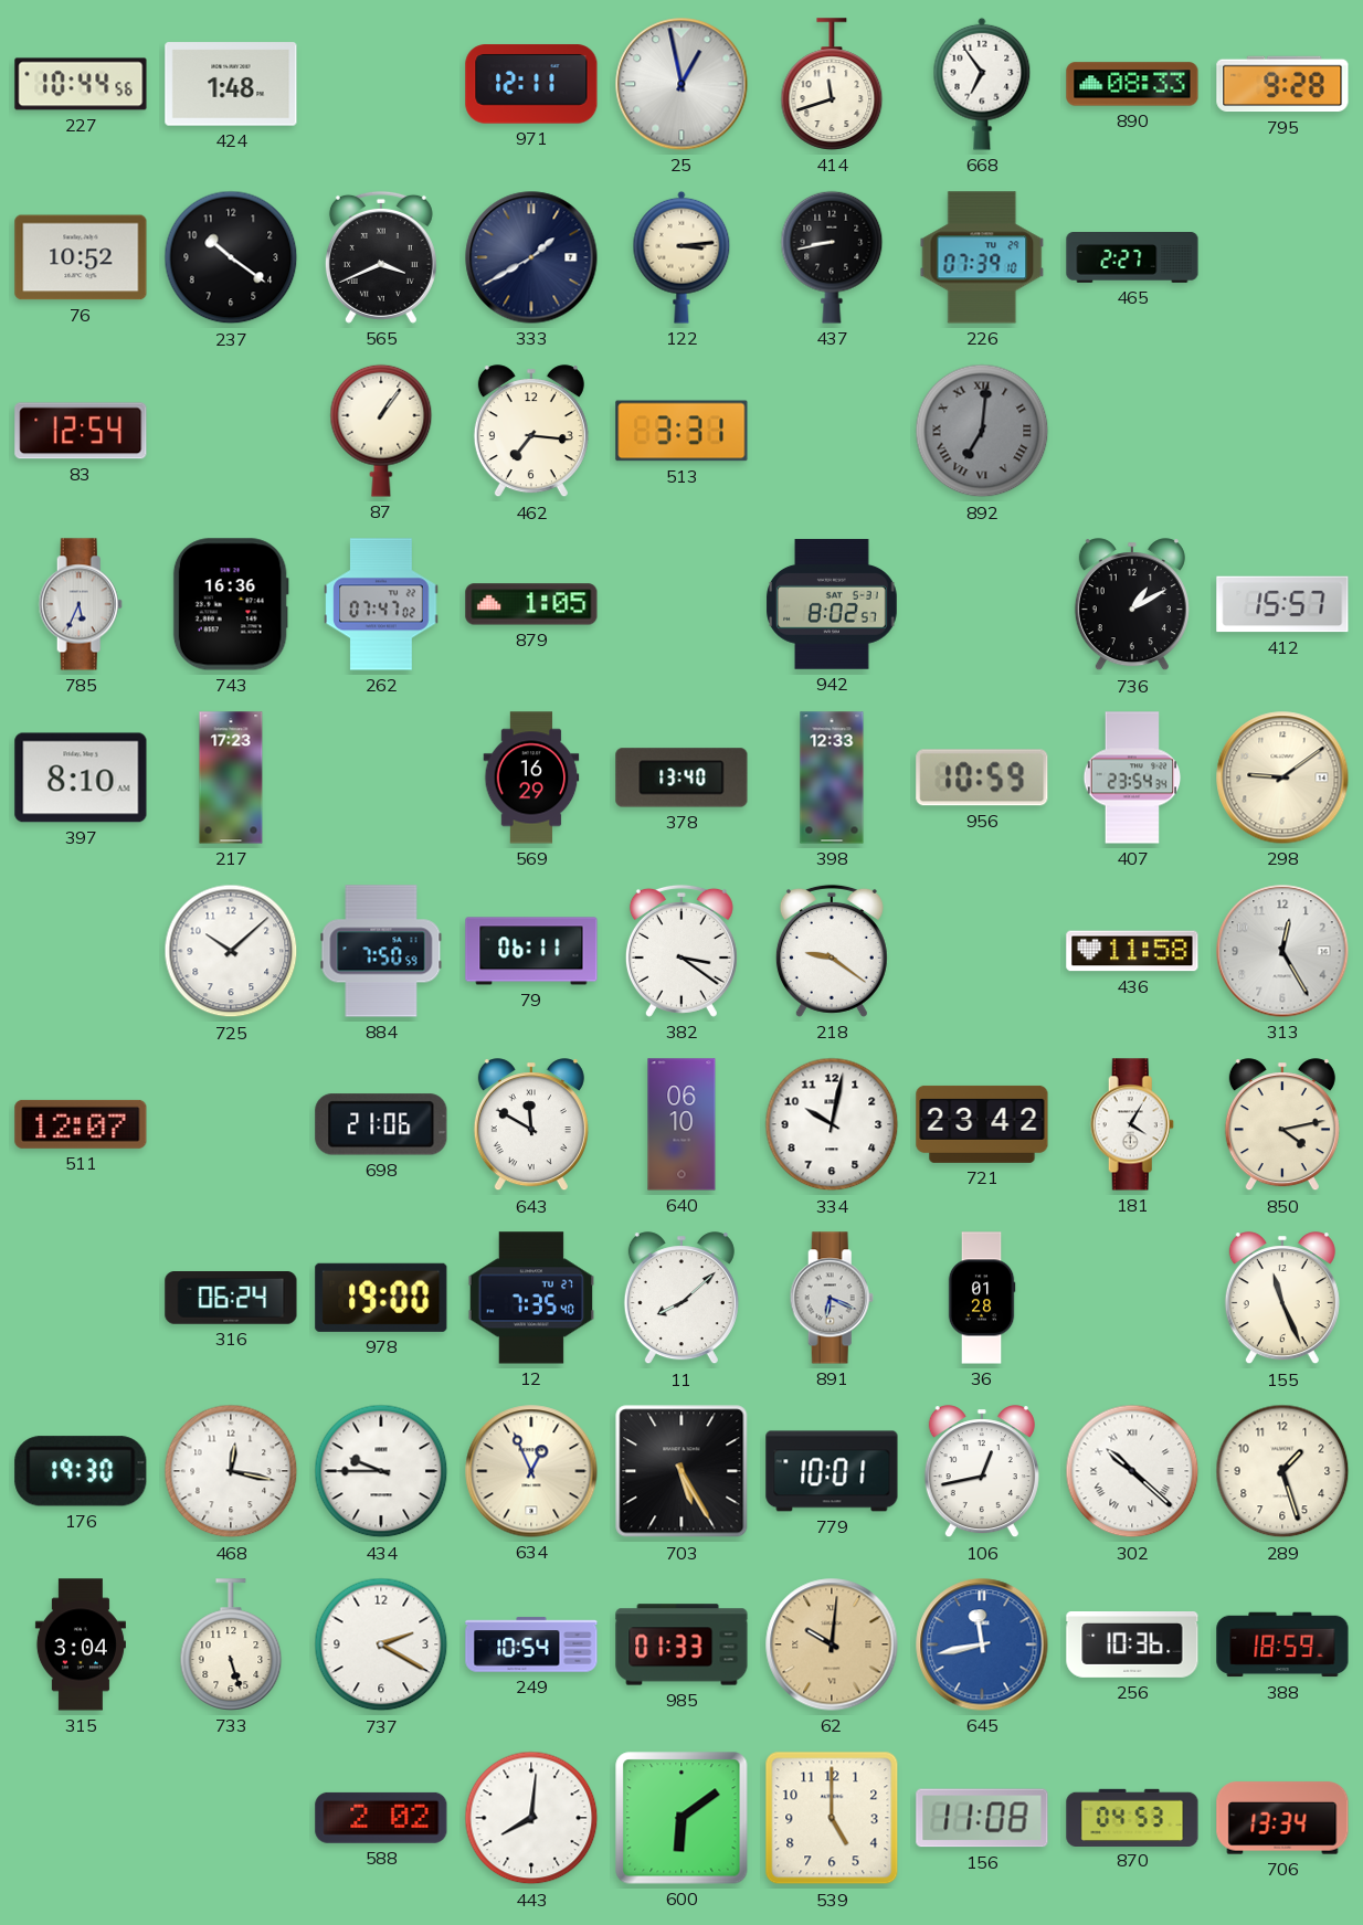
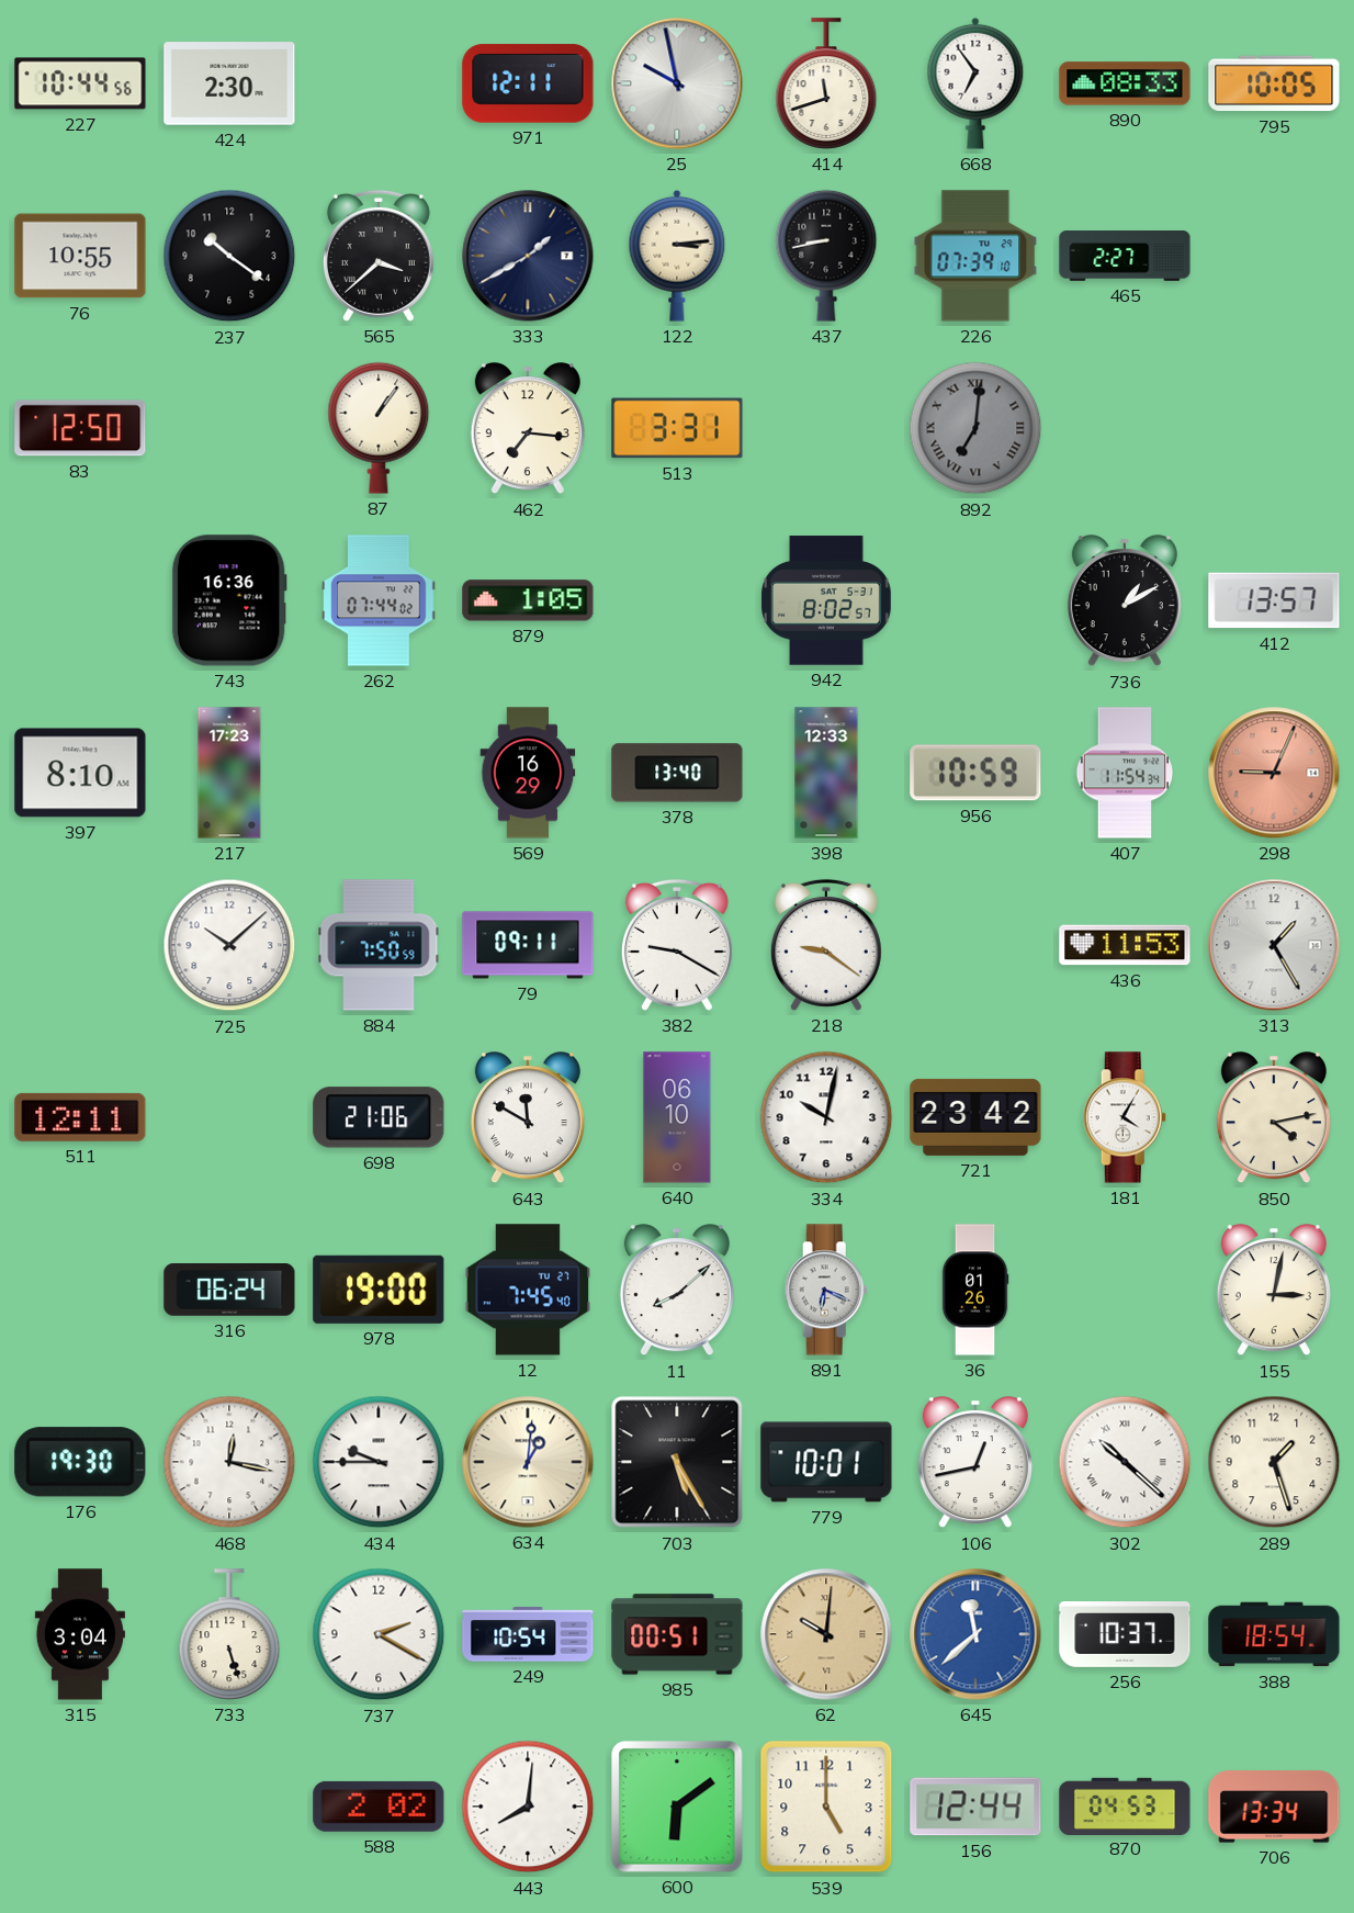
424: 1:48 -> 2:30 (229, 83)
25: 12:58 -> 9:58 (677, 83)
795: 9:28 -> 10:05 (1274, 83)
76: 10:52 -> 10:55 (80, 256)
565: 3:41 -> 3:38 (379, 256)
83: 12:54 -> 12:50 (80, 428)
785: 5:34 -> none (81, 604)
262: 07:47 -> 07:44 (379, 600)
412: 15:57 -> 13:57 (1274, 600)
407: 23:54 -> 11:54 (1125, 773)
298: 9:09 -> 9:04 (1274, 773)
298 dial: cream -> salmon (1274, 773)
79: 06:11 -> 09:11 (528, 945)
382: 3:21 -> 9:20 (677, 945)
436: 11:58 -> 11:53 (1125, 945)
313: 12:25 -> 1:25 (1274, 945)
511: 12:07 -> 12:11 (80, 1117)
12: 7:35 -> 7:45 (528, 1290)
36: 01:28 -> 01:26 (975, 1290)
155: 11:26 -> 3:02 (1274, 1291)
634: 12:56 -> 1:01 (528, 1462)
985: 01:33 -> 00:51 (677, 1634)
645: 11:43 -> 11:38 (975, 1634)
256: 10:36 -> 10:37 (1125, 1635)
388: 18:59 -> 18:54 (1274, 1634)
156: 11:08 -> 12:44 (975, 1807)
